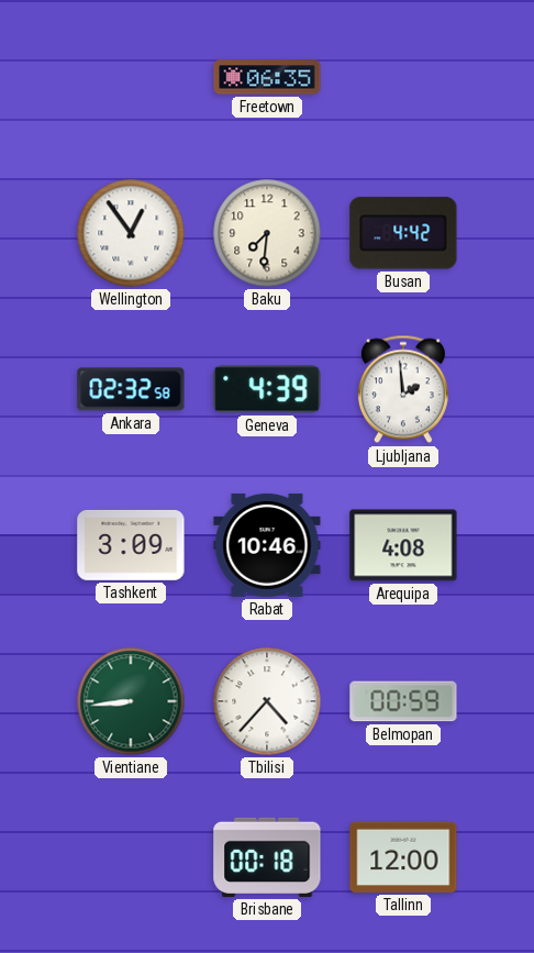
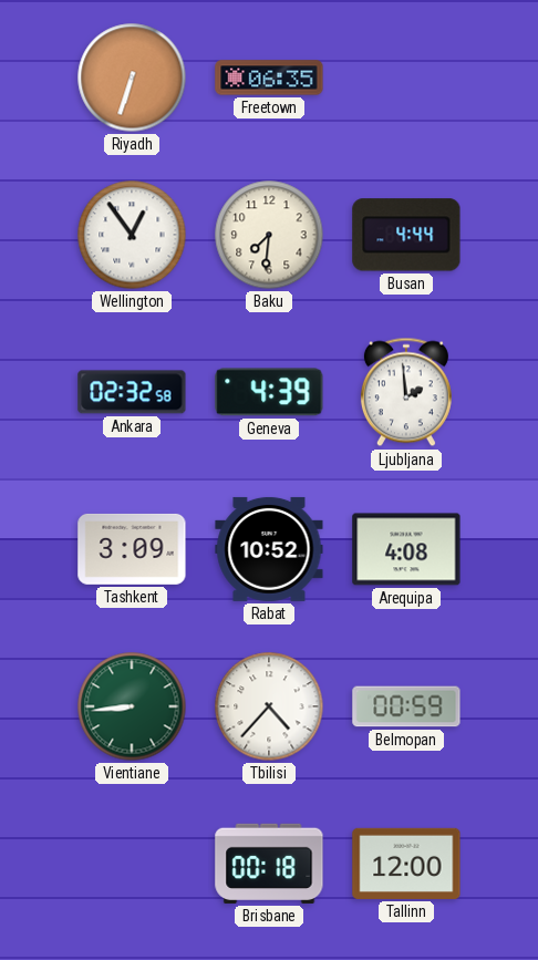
Riyadh: none -> 6:33 (132, 78)
Busan: 4:42 -> 4:44 (406, 235)
Rabat: 10:46 -> 10:52 (269, 549)
